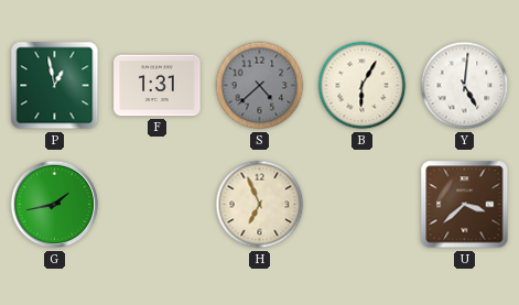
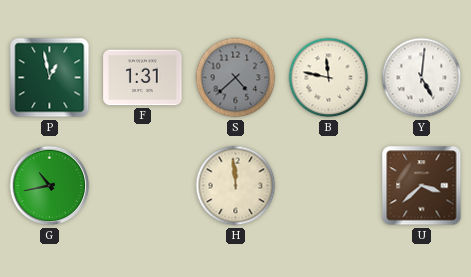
B: 6:05 -> 11:47 (329, 78)
G: 1:43 -> 10:43 (50, 186)
H: 6:56 -> 11:59 (236, 186)
